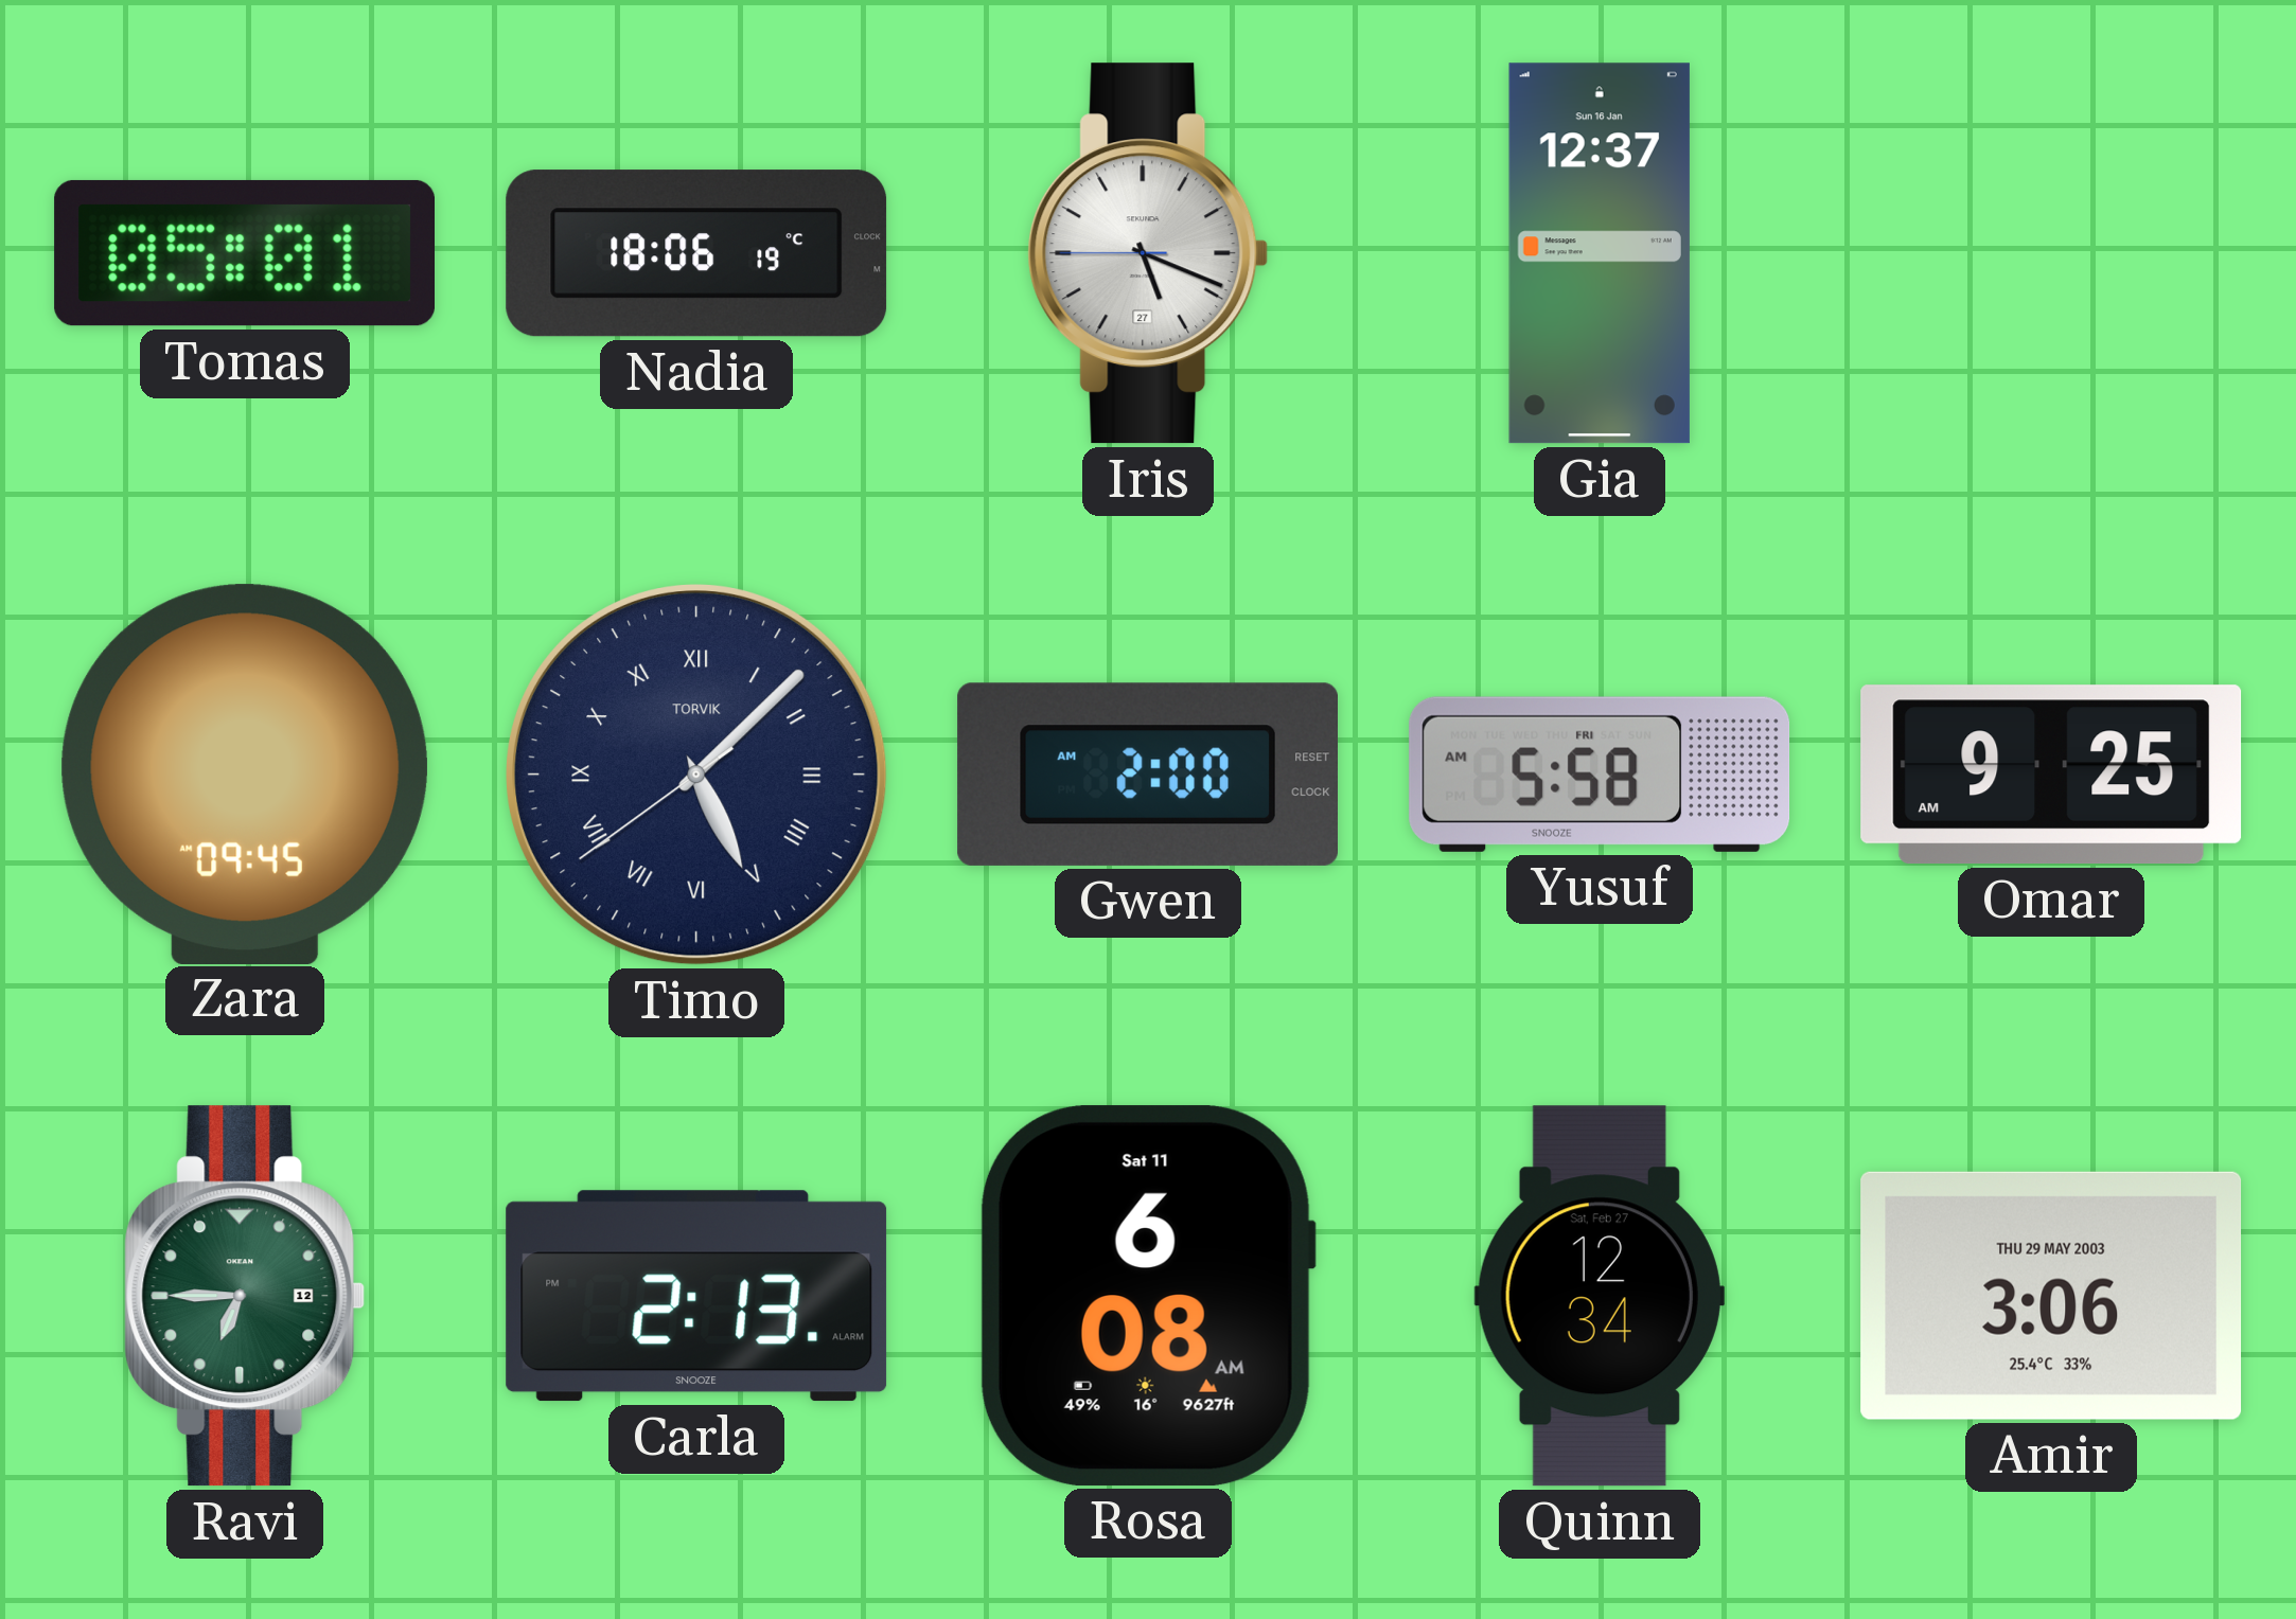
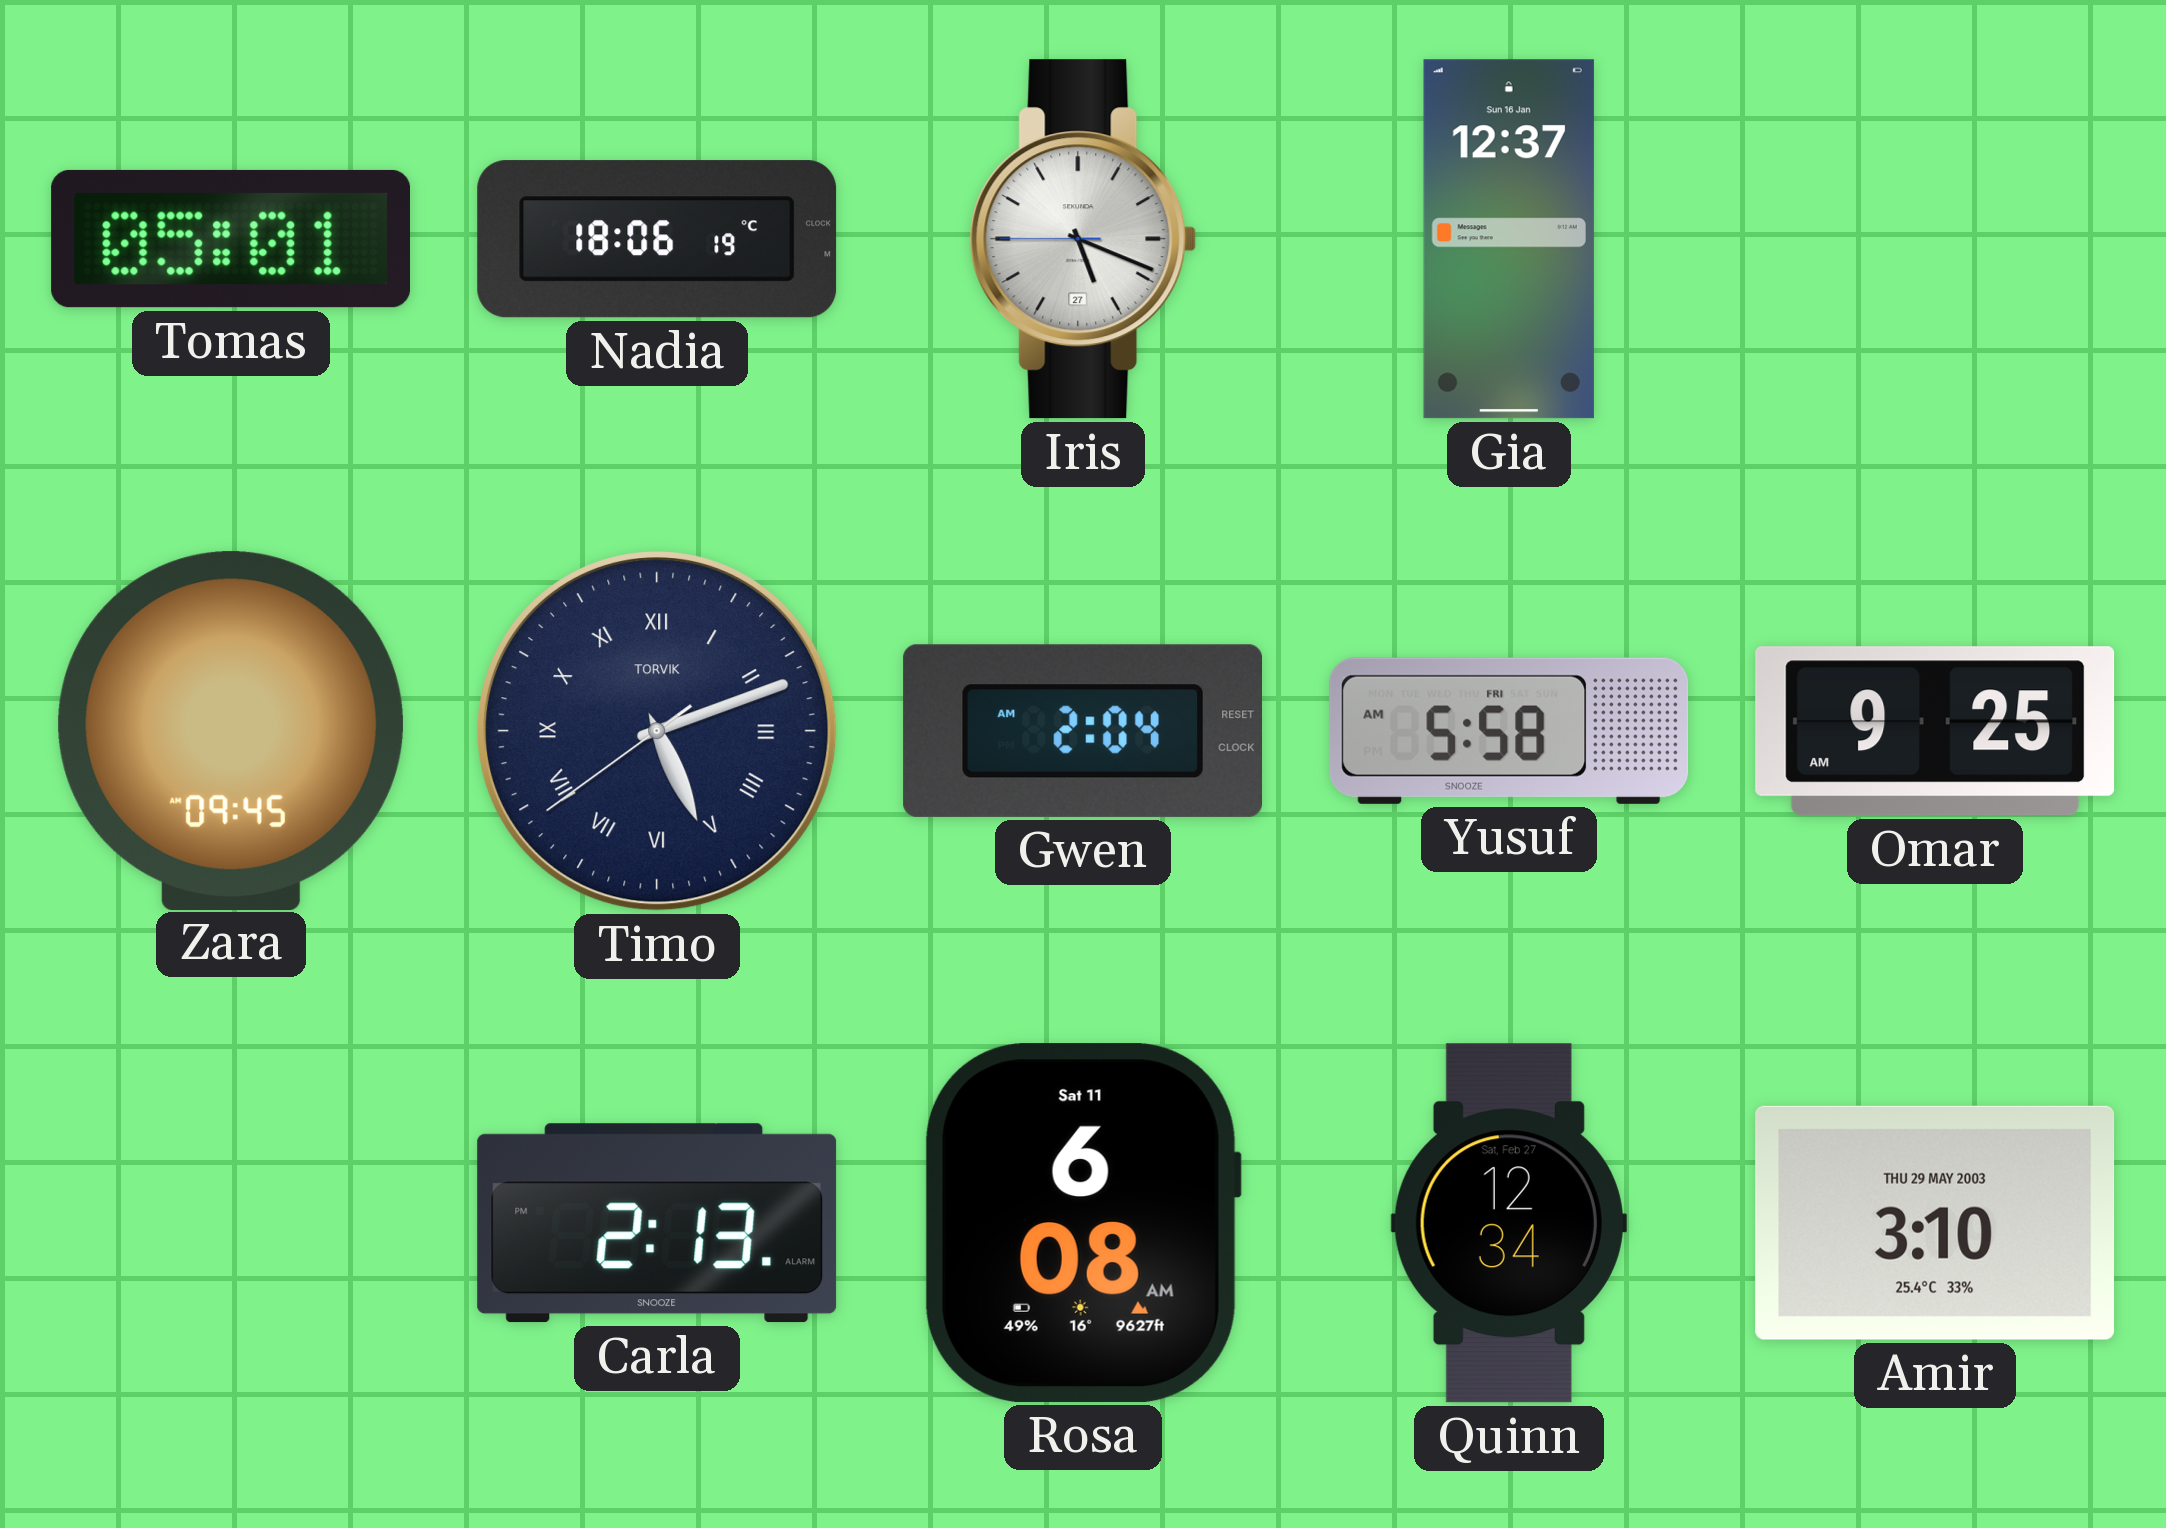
Timo: 5:07 -> 5:11 (658, 732)
Gwen: 2:00 -> 2:04 (1082, 731)
Ravi: 6:45 -> none (245, 1296)
Amir: 3:06 -> 3:10 (1935, 1223)
